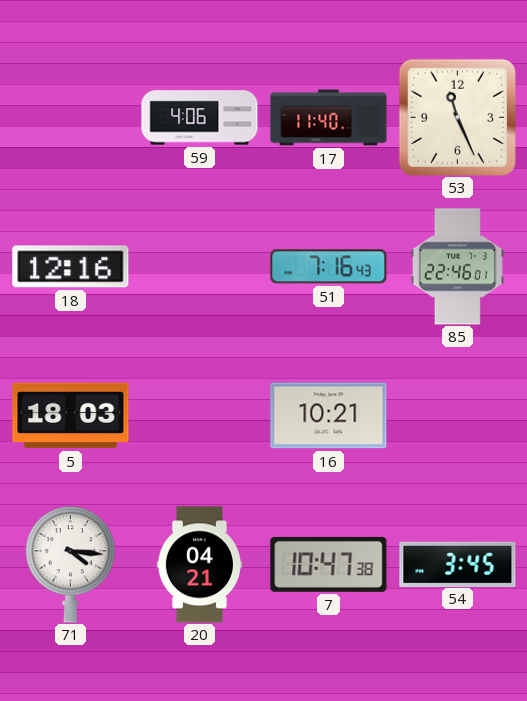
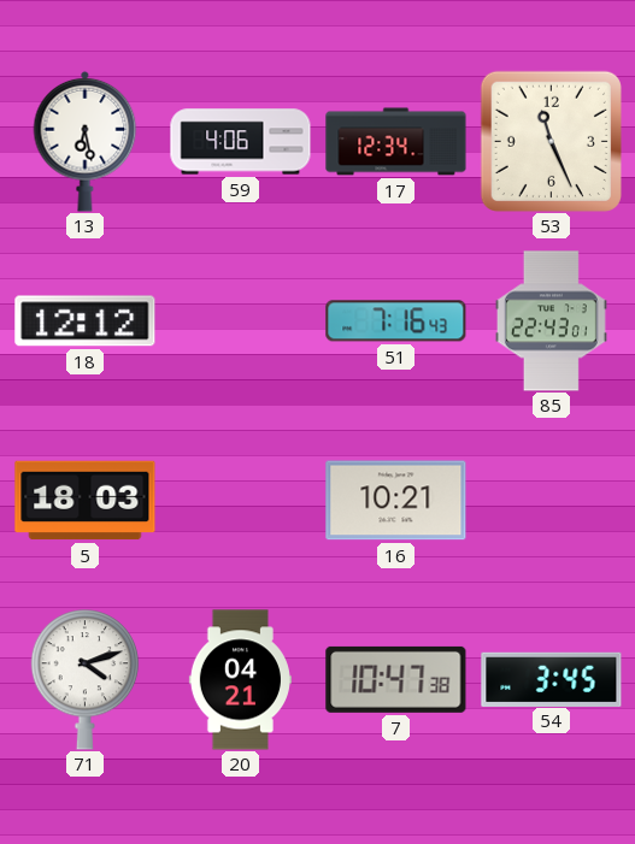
13: none -> 6:28 (86, 141)
17: 11:40 -> 12:34 (396, 142)
18: 12:16 -> 12:12 (86, 321)
85: 22:46 -> 22:43 (551, 321)
71: 4:16 -> 4:12 (86, 680)
